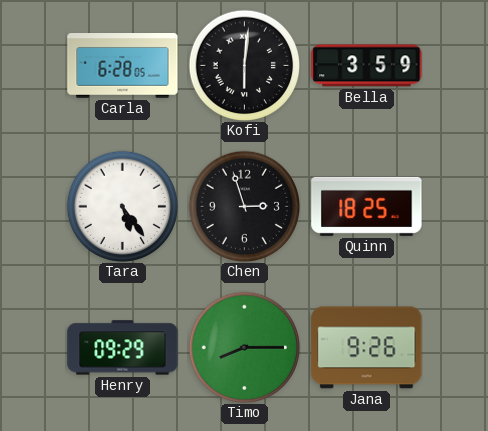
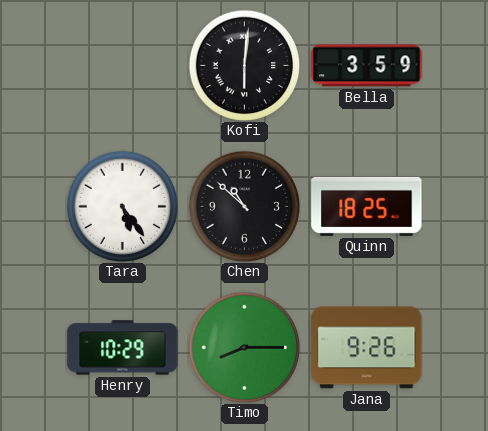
Carla: 6:28 -> none (123, 66)
Chen: 2:57 -> 10:52 (244, 206)
Henry: 09:29 -> 10:29 (123, 348)
